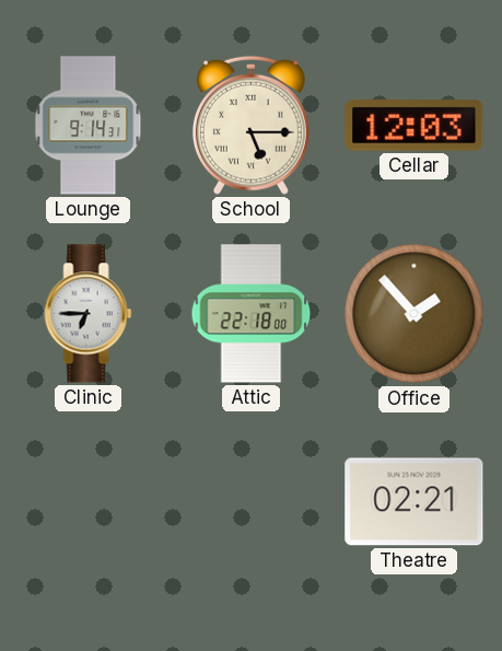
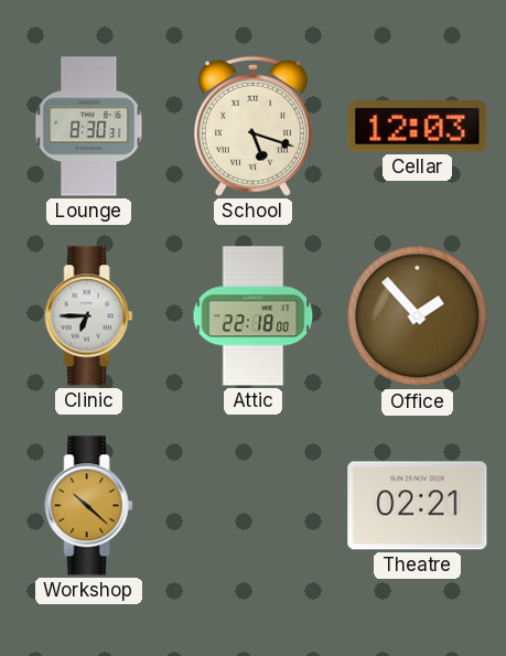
Lounge: 9:14 -> 8:30 (89, 127)
School: 5:15 -> 5:18 (252, 126)
Workshop: none -> 10:22 (89, 506)
